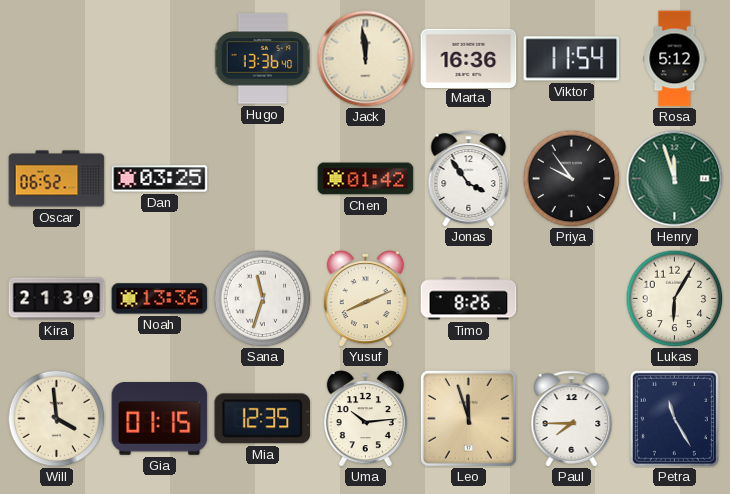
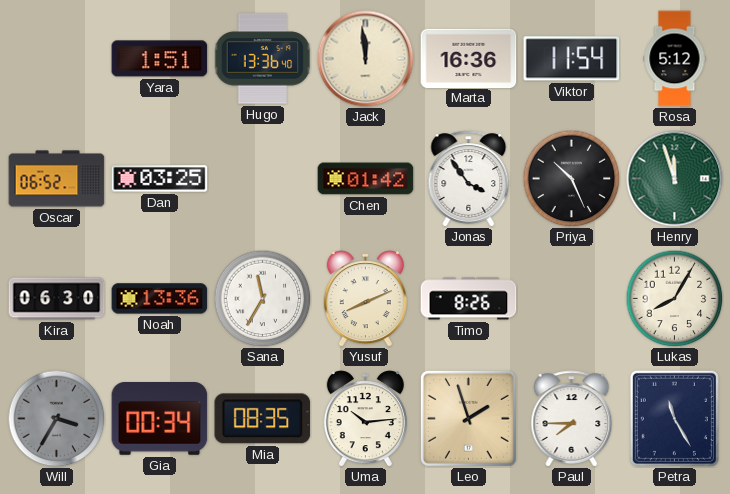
Yara: none -> 1:51 (160, 59)
Priya: 9:54 -> 10:26 (571, 178)
Kira: 21:39 -> 06:30 (57, 299)
Sana: 11:33 -> 11:35 (262, 298)
Lukas: 6:05 -> 8:05 (674, 298)
Will: 3:59 -> 3:35 (56, 418)
Will dial: cream -> grey (56, 418)
Gia: 01:15 -> 00:34 (160, 419)
Mia: 12:35 -> 08:35 (263, 419)
Leo: 11:57 -> 1:57 (468, 418)
